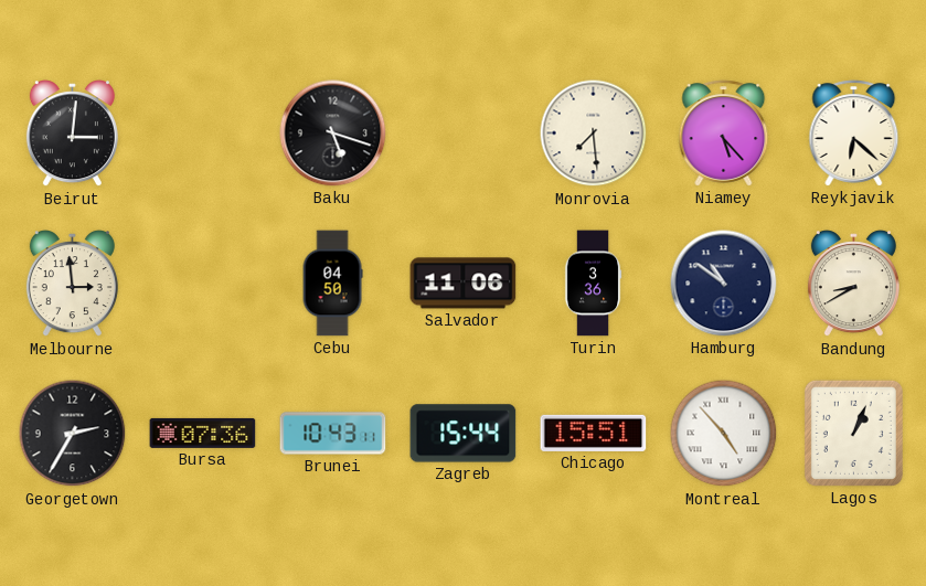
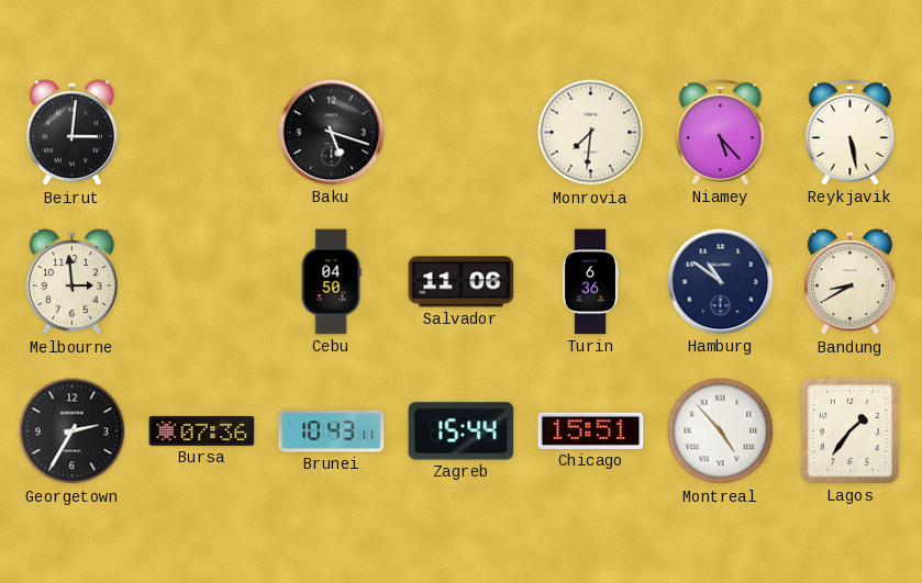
Monrovia: 7:29 -> 7:31 (591, 133)
Reykjavik: 6:22 -> 5:28 (851, 133)
Turin: 3:36 -> 6:36 (590, 282)
Lagos: 1:04 -> 1:36 (849, 430)
